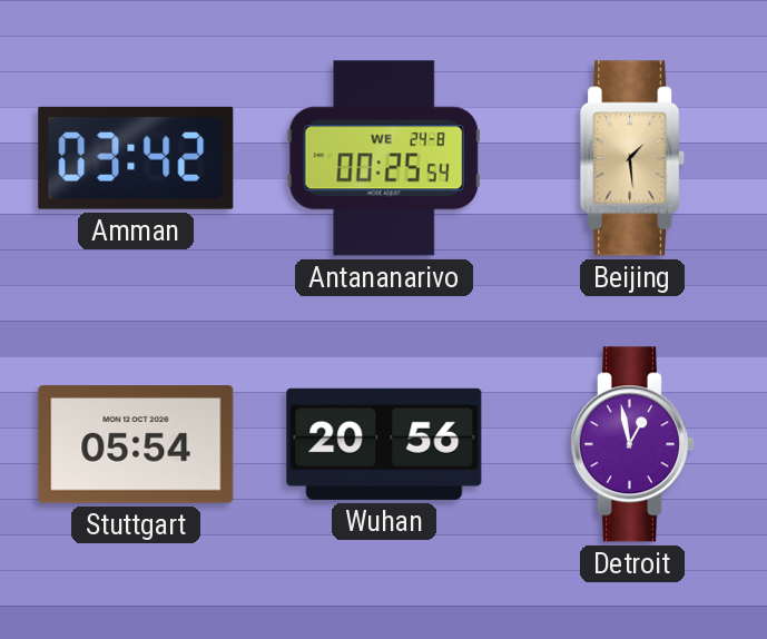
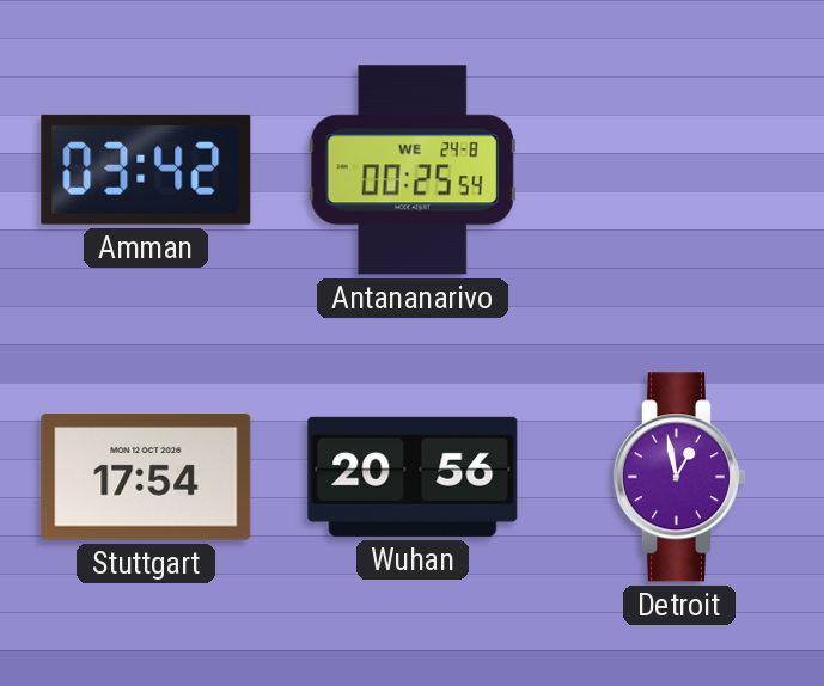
Beijing: 1:29 -> none (633, 158)
Stuttgart: 05:54 -> 17:54 (146, 478)
